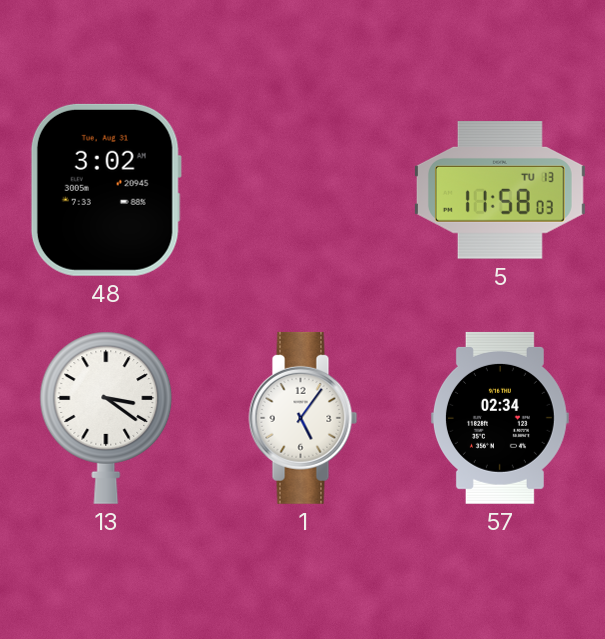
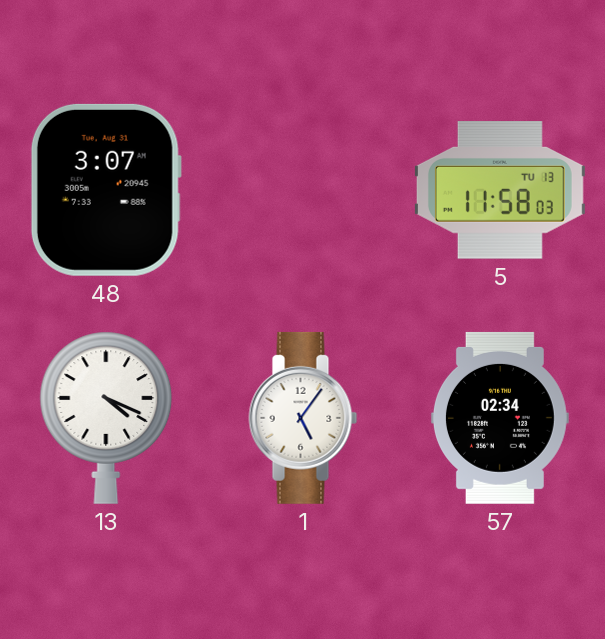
48: 3:02 -> 3:07 (106, 190)
13: 3:21 -> 4:19 (106, 418)
